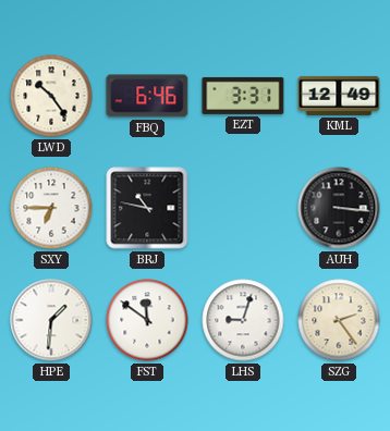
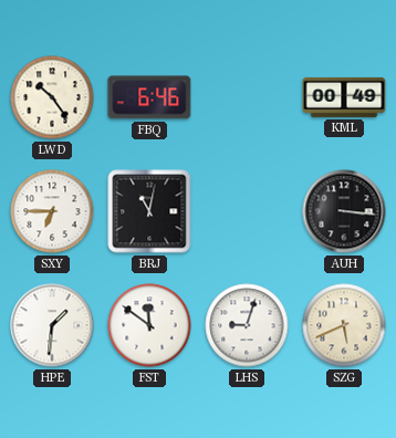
EZT: 3:31 -> none (243, 96)
KML: 12:49 -> 00:49 (344, 97)
BRJ: 10:47 -> 11:02 (149, 211)
SZG: 2:24 -> 5:41 (344, 325)
